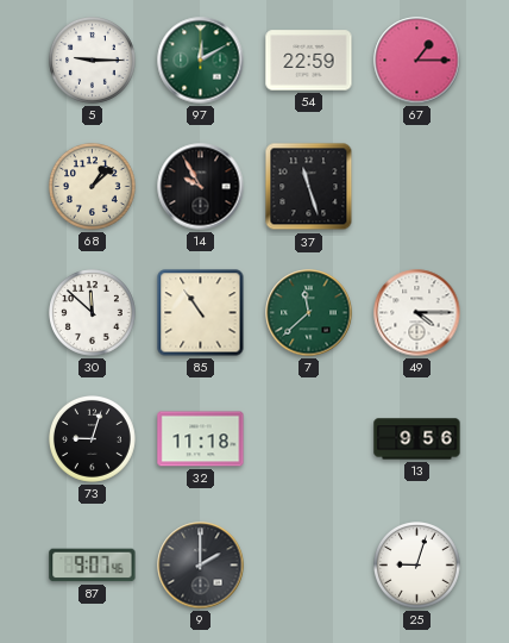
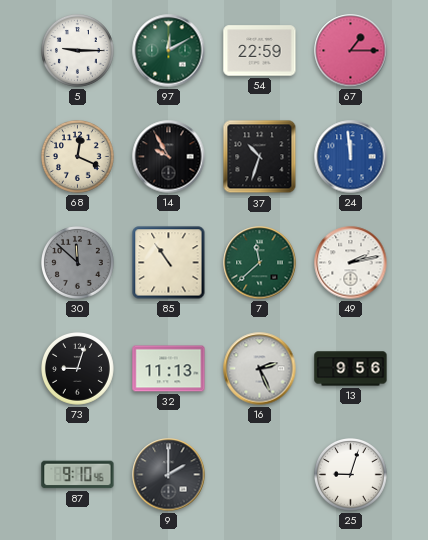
68: 1:08 -> 12:19 (78, 157)
37: 11:27 -> 10:33 (260, 157)
24: none -> 11:59 (351, 157)
30 dial: white -> grey (78, 263)
49: 4:15 -> 2:13 (351, 263)
32: 11:18 -> 11:13 (169, 369)
16: none -> 2:26 (260, 369)
87: 9:07 -> 9:10 (78, 475)
